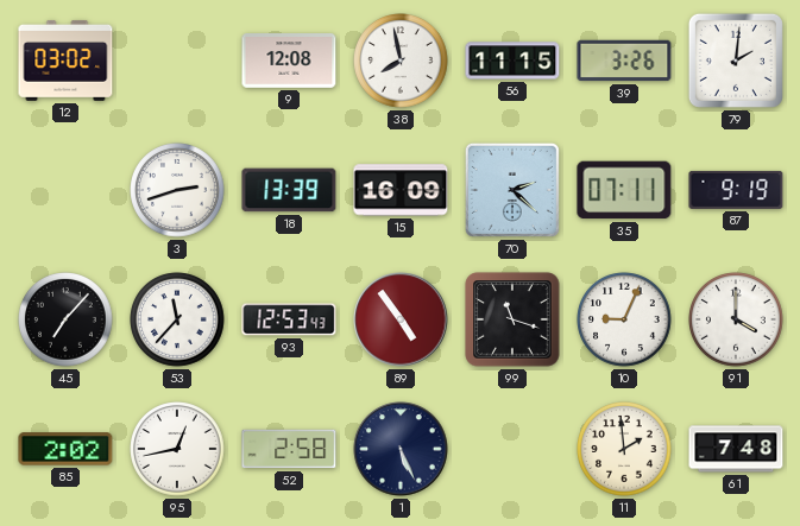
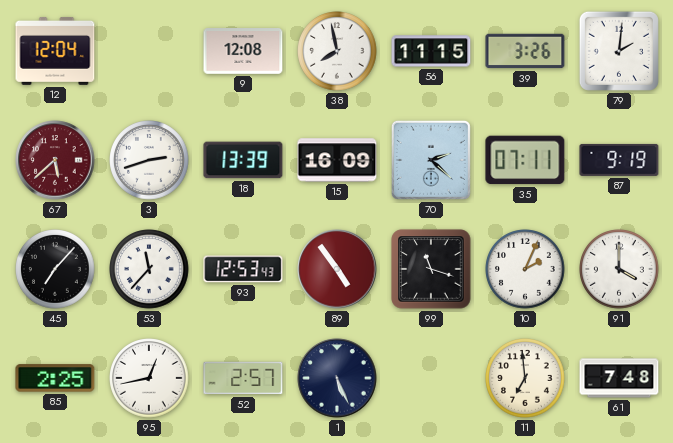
12: 03:02 -> 12:04 (55, 51)
67: none -> 5:38 (55, 160)
10: 9:04 -> 2:04 (525, 269)
85: 2:02 -> 2:25 (55, 378)
52: 2:58 -> 2:57 (243, 378)
11: 1:59 -> 6:59 (525, 378)
